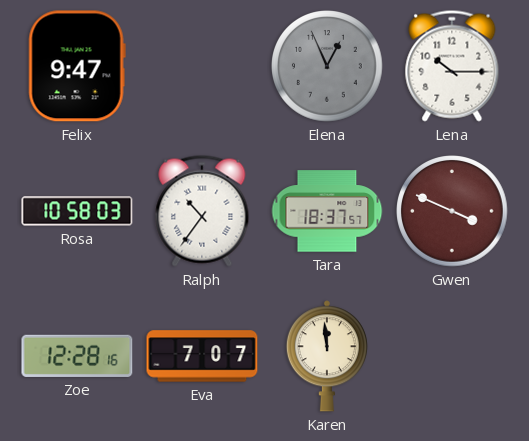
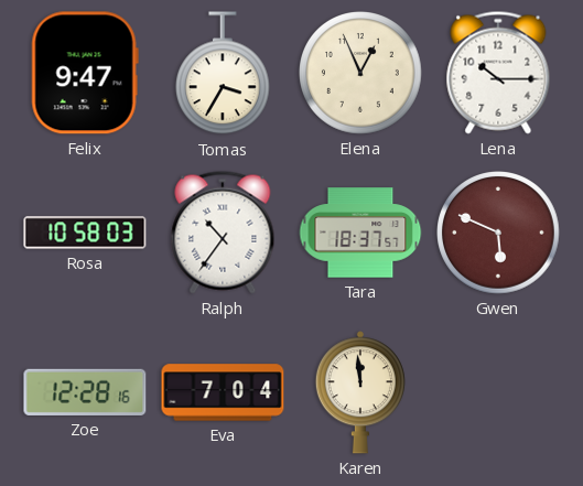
Tomas: none -> 3:35 (223, 74)
Elena dial: grey -> cream (361, 74)
Gwen: 3:49 -> 5:49 (499, 234)
Eva: 7:07 -> 7:04 (223, 392)
